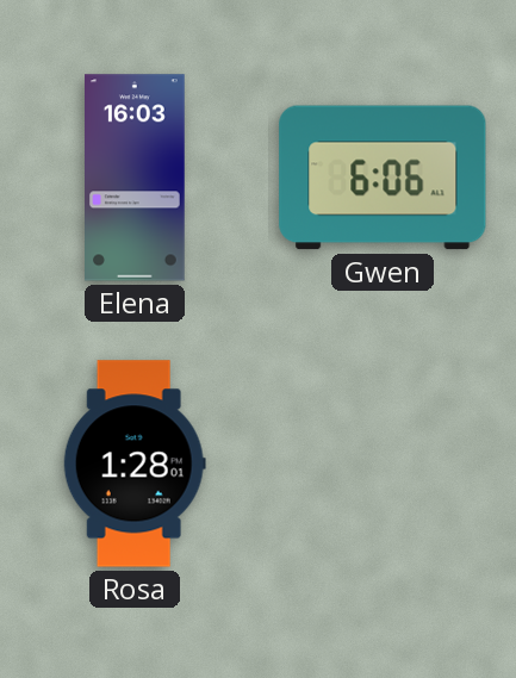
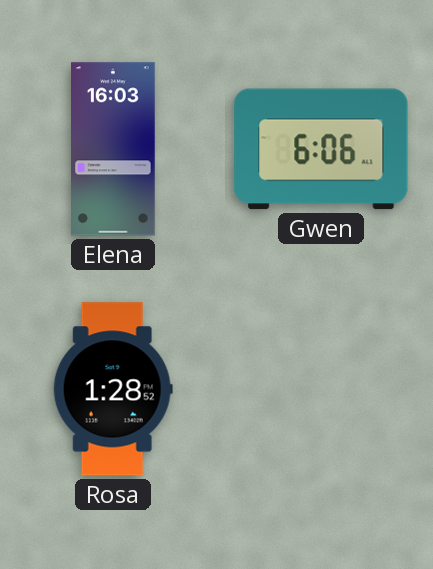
Rosa: 1:28:01 -> 1:28:52 (113, 389)
